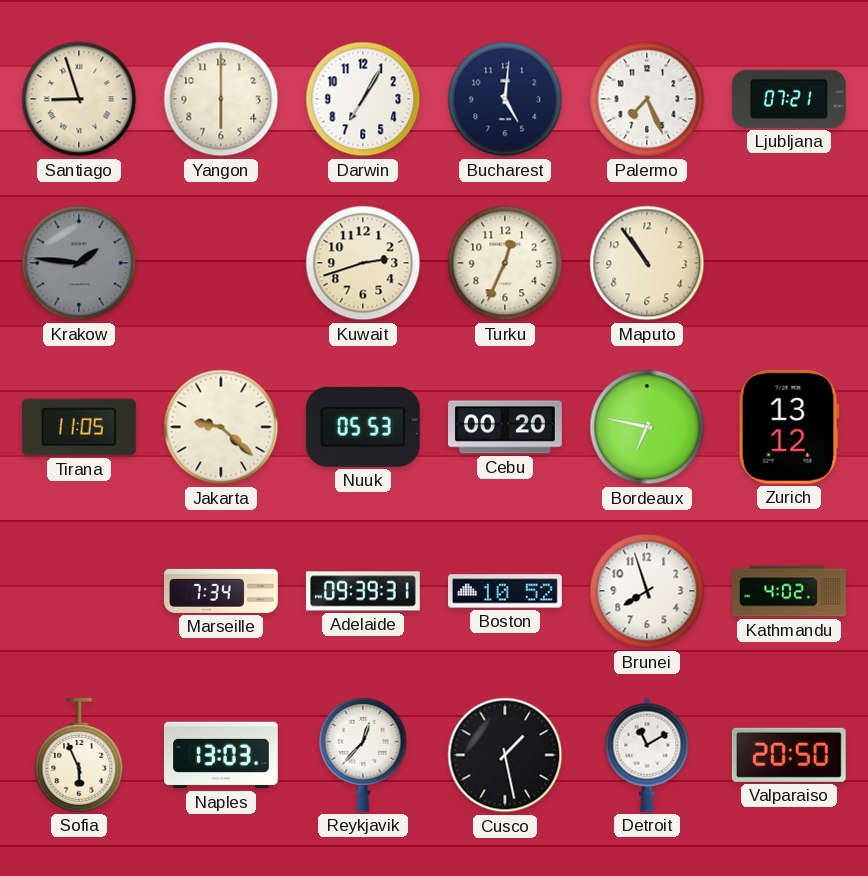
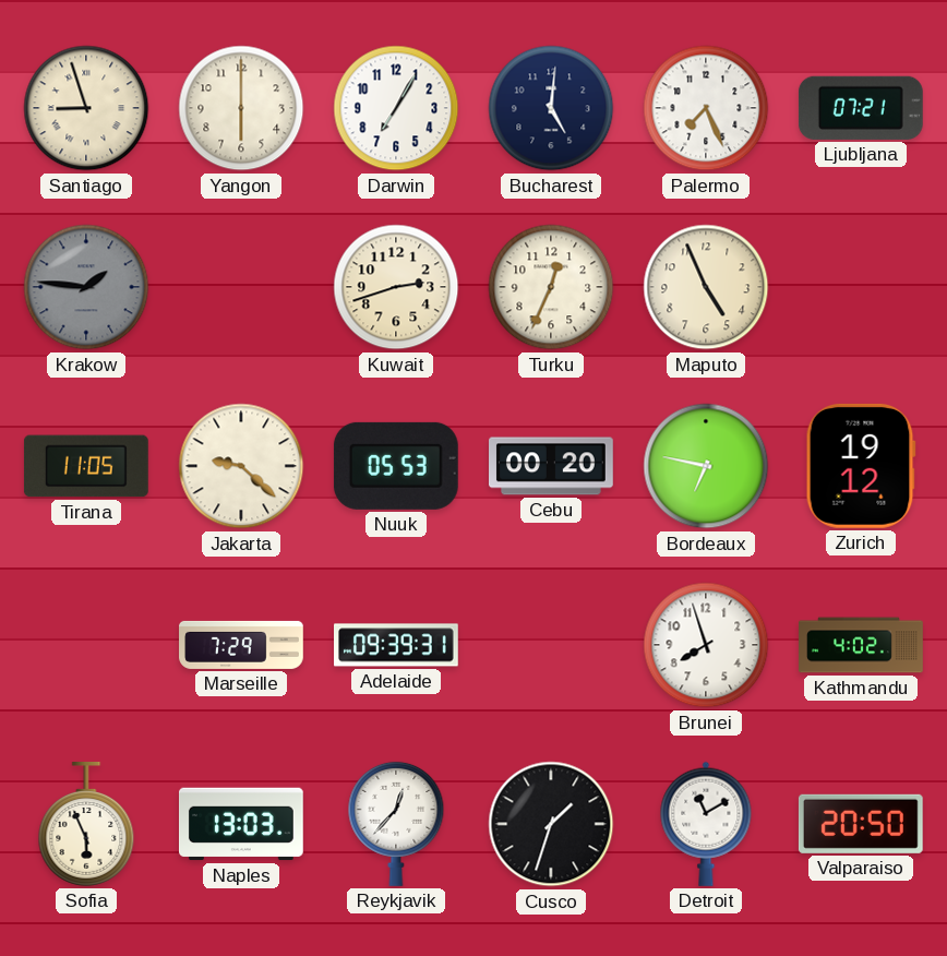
Maputo: 10:54 -> 4:56 (706, 287)
Zurich: 13:12 -> 19:12 (861, 466)
Marseille: 7:34 -> 7:29 (242, 645)
Boston: 10:52 -> none (506, 591)
Cusco: 1:28 -> 1:33 (551, 824)
